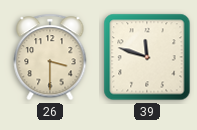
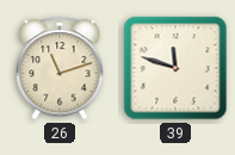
26: 3:30 -> 11:12 (60, 68)
